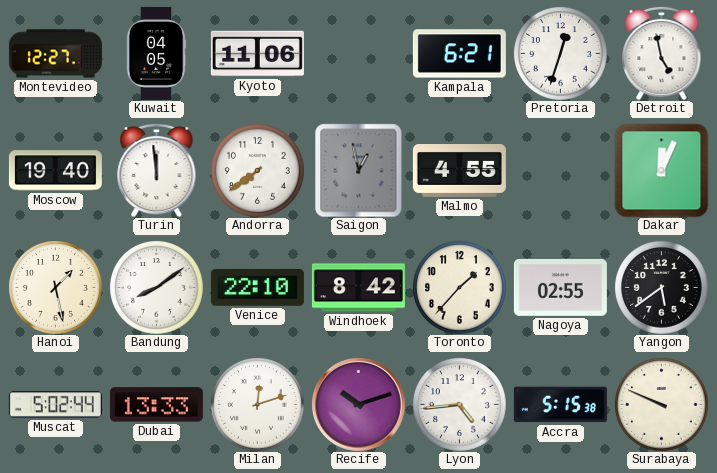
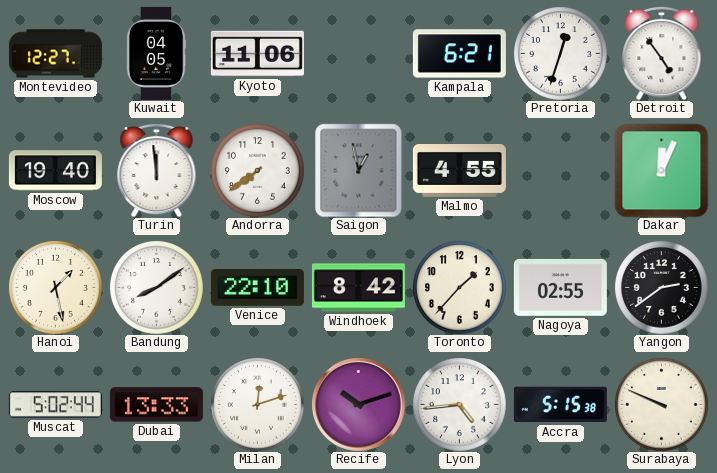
Detroit: 4:58 -> 4:54 (662, 53)
Yangon: 5:39 -> 2:39 (661, 287)
